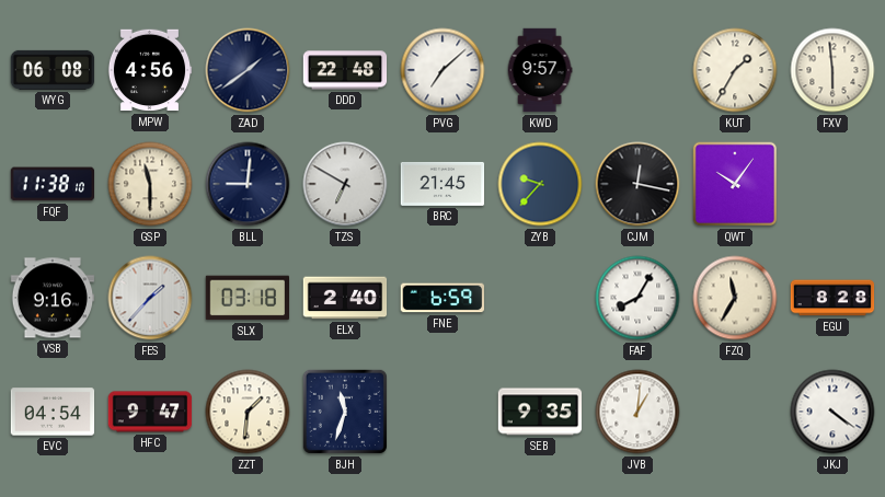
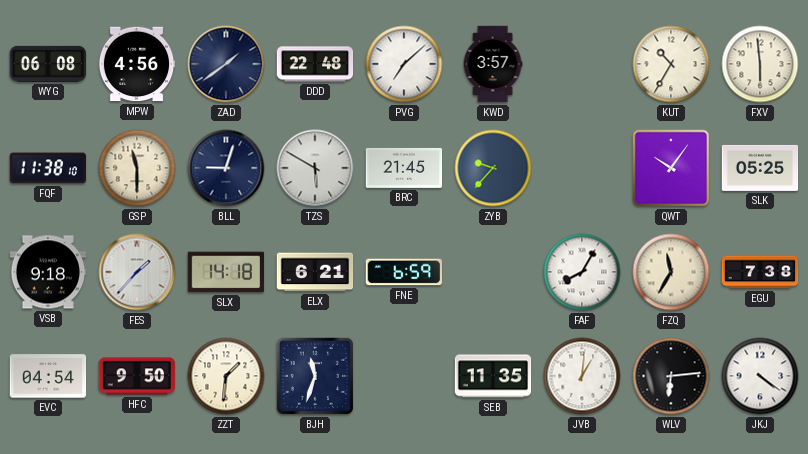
KWD: 9:57 -> 3:57 (493, 64)
KUT: 1:35 -> 10:35 (671, 64)
BLL: 9:01 -> 9:03 (226, 168)
TZS: 6:50 -> 5:50 (315, 168)
CJM: 12:17 -> none (637, 184)
SLK: none -> 05:25 (760, 168)
VSB: 9:16 -> 9:18 (48, 272)
SLX: 03:18 -> 14:18 (226, 272)
ELX: 2:40 -> 6:21 (315, 272)
EGU: 8:28 -> 7:38 (760, 272)
HFC: 9:47 -> 9:50 (137, 376)
SEB: 9:35 -> 11:35 (493, 376)
WLV: none -> 6:14 (671, 376)
